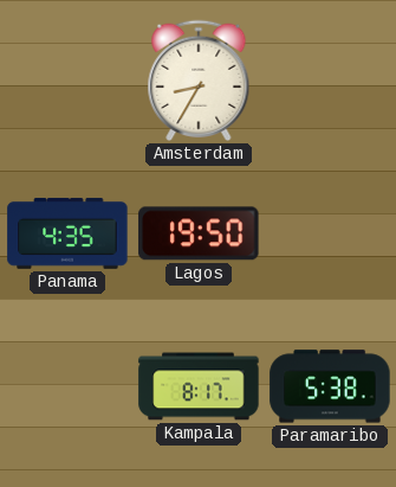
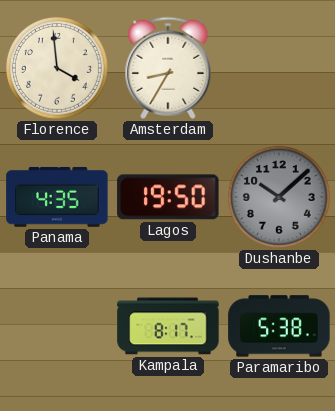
Florence: none -> 3:59 (57, 68)
Dushanbe: none -> 10:08 (279, 197)
